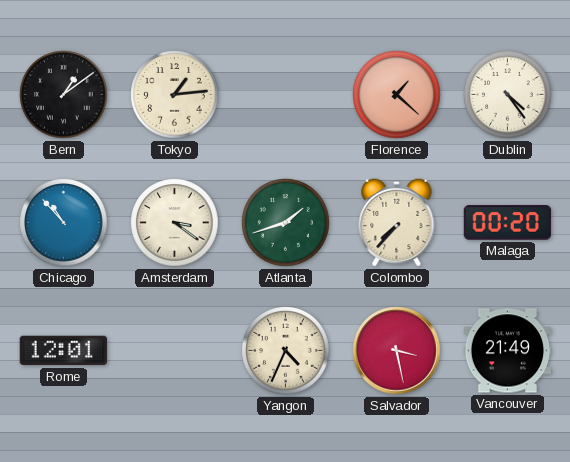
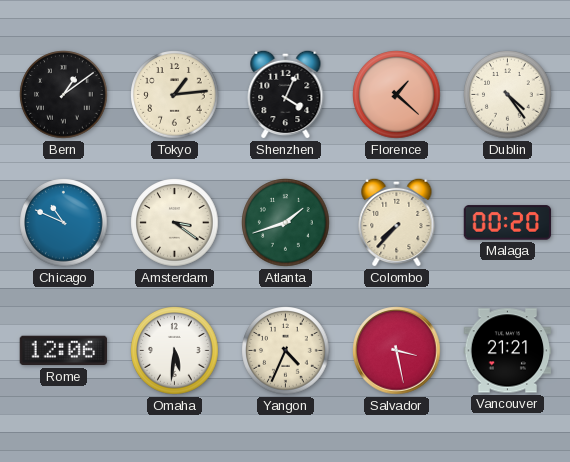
Shenzhen: none -> 4:04 (286, 94)
Chicago: 10:53 -> 10:49 (64, 223)
Rome: 12:01 -> 12:06 (64, 351)
Omaha: none -> 5:31 (175, 351)
Vancouver: 21:49 -> 21:21 (508, 351)
